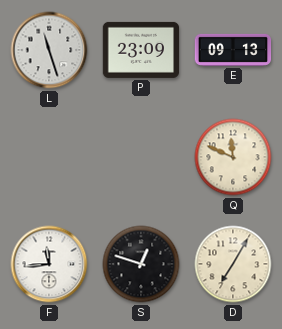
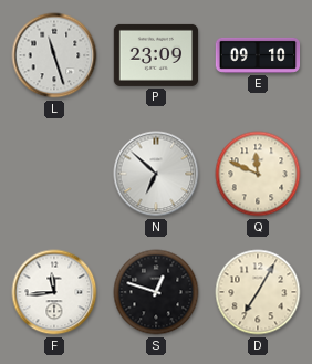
E: 09:13 -> 09:10 (258, 55)
N: none -> 6:52 (156, 174)
